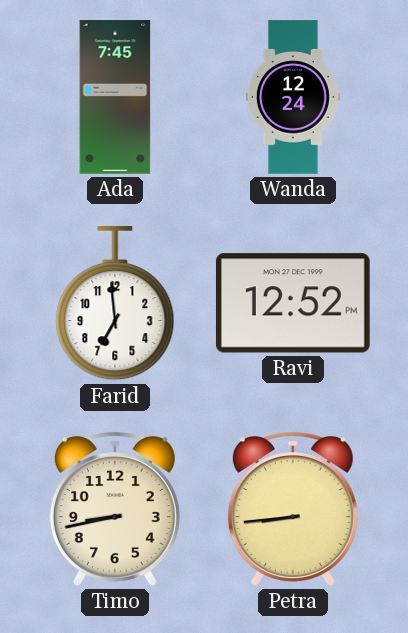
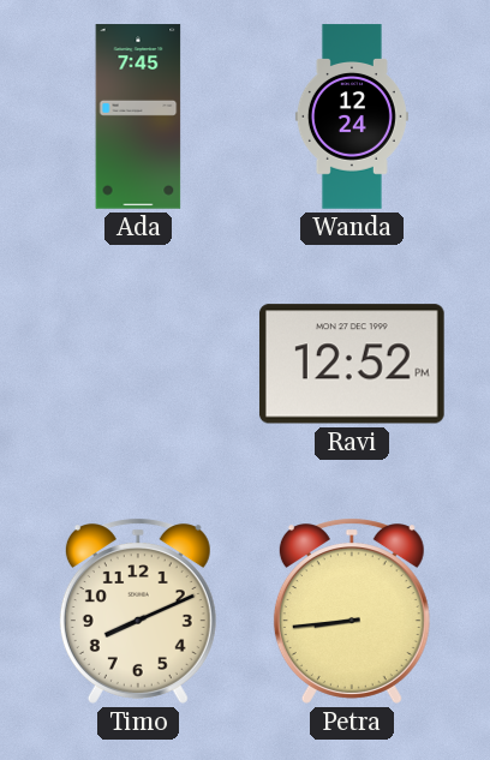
Farid: 6:59 -> none (115, 304)
Timo: 8:43 -> 8:11 (138, 611)
